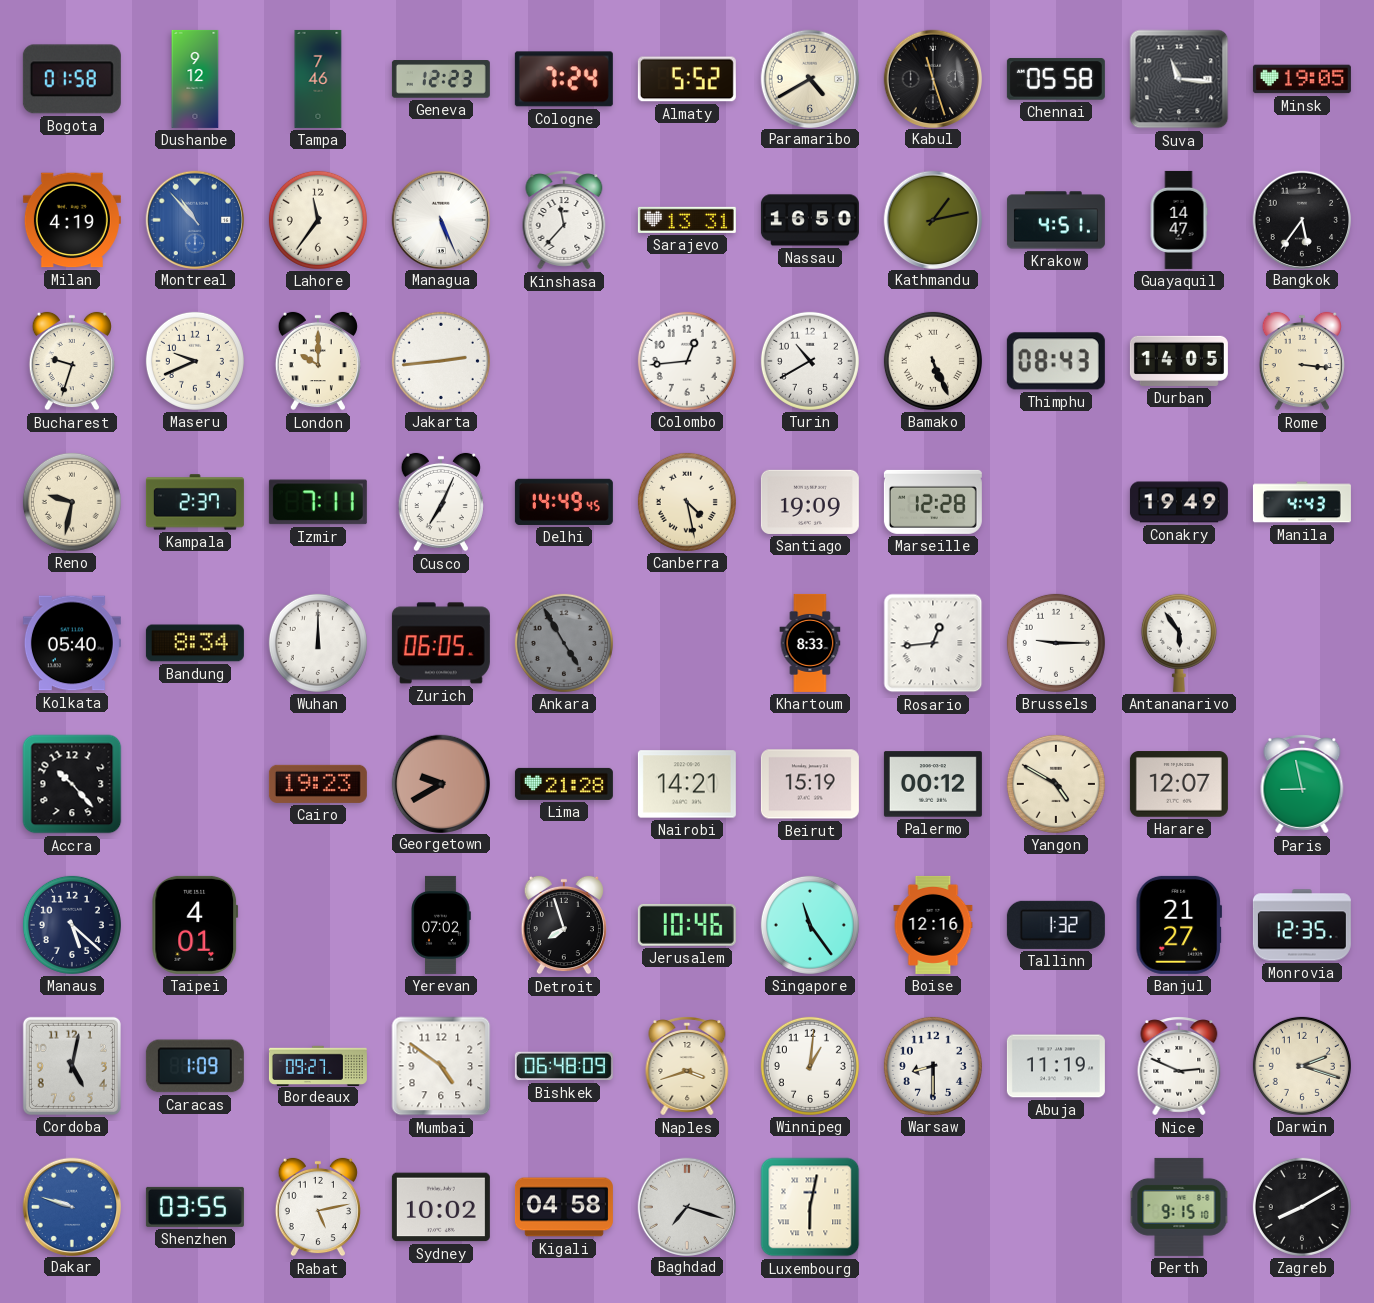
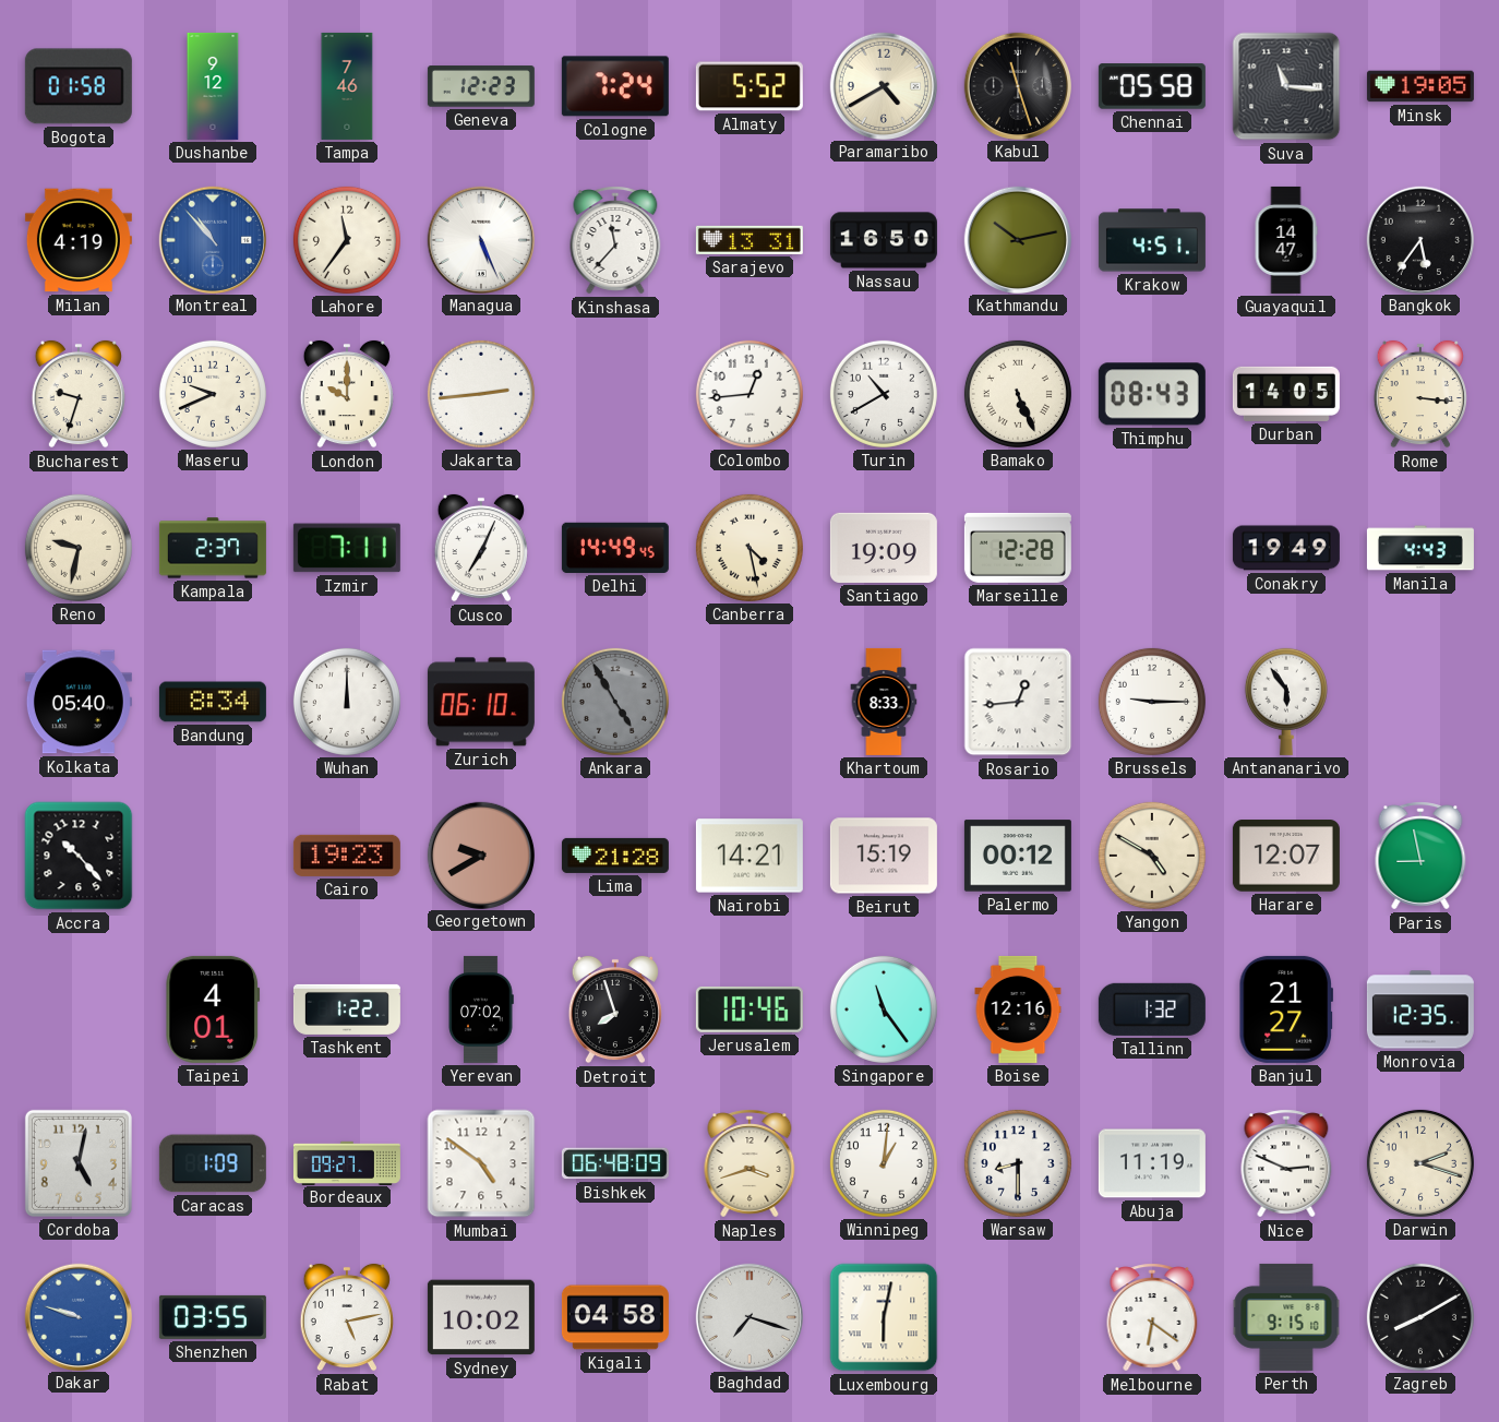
Kathmandu: 1:13 -> 10:13 (1017, 239)
Zurich: 06:05 -> 06:10 (481, 702)
Manaus: 5:22 -> none (72, 925)
Tashkent: none -> 1:22 (347, 1009)
Melbourne: none -> 6:21 (1152, 1317)
